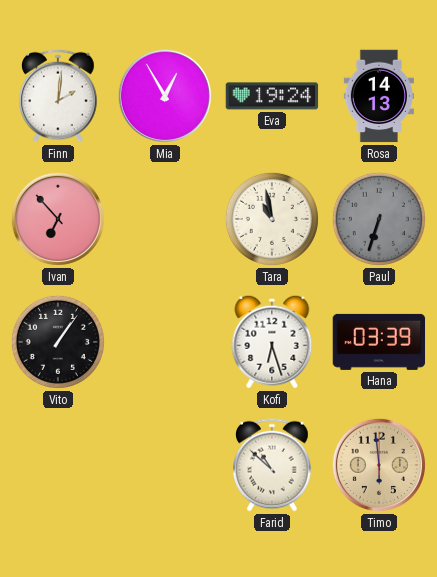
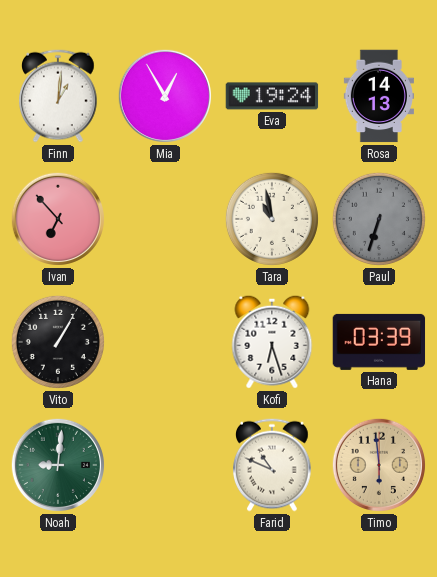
Finn: 2:01 -> 1:01 (58, 96)
Vito: 1:06 -> 1:05 (58, 342)
Noah: none -> 9:01 (58, 465)
Farid: 10:52 -> 10:49 (272, 465)
